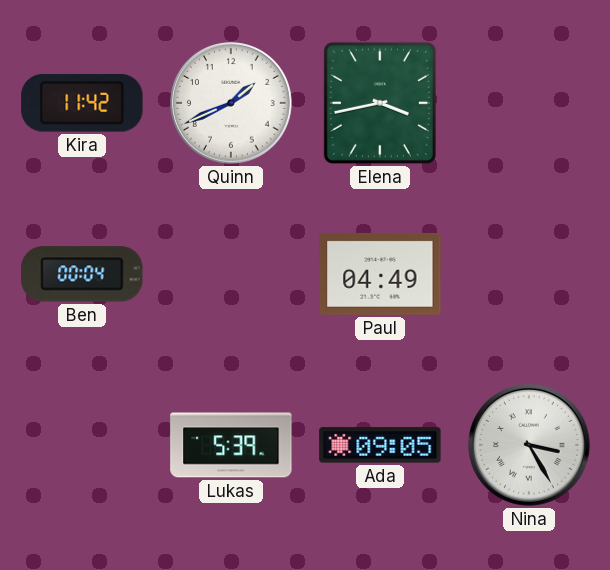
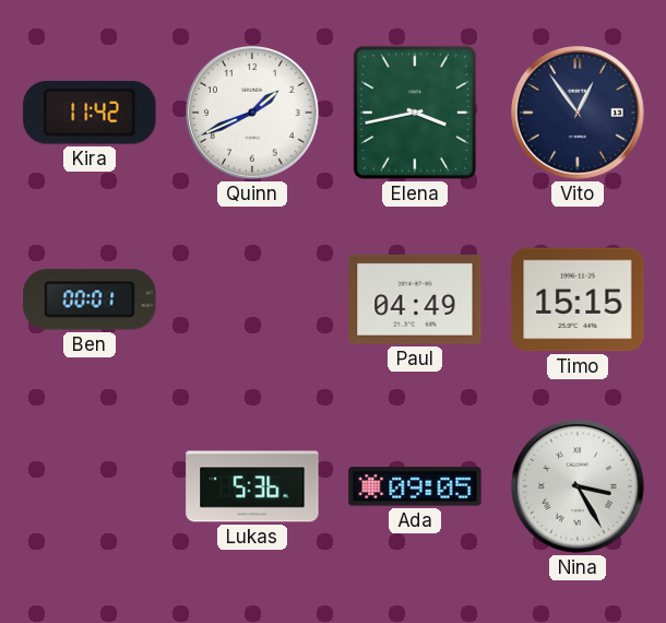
Vito: none -> 12:54 (579, 114)
Ben: 00:04 -> 00:01 (90, 299)
Timo: none -> 15:15 (578, 299)
Lukas: 5:39 -> 5:36 (252, 486)
